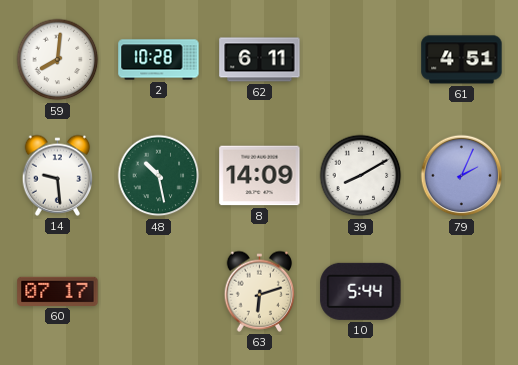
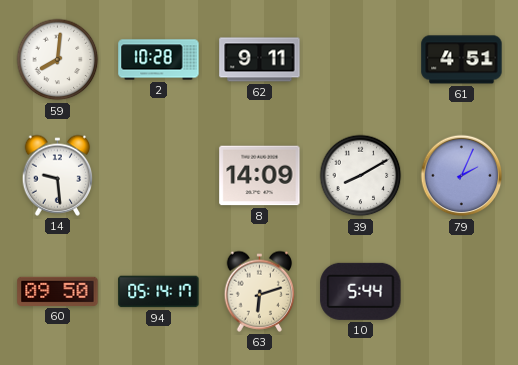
62: 6:11 -> 9:11 (260, 60)
48: 10:28 -> none (159, 176)
60: 07:17 -> 09:50 (58, 291)
94: none -> 05:14 (159, 292)
